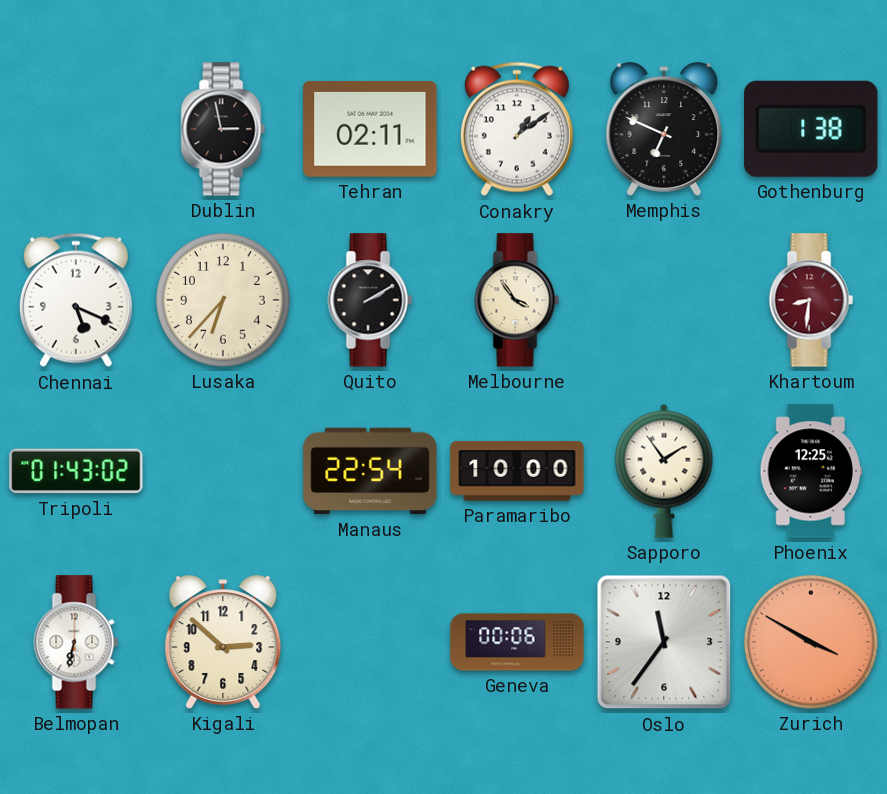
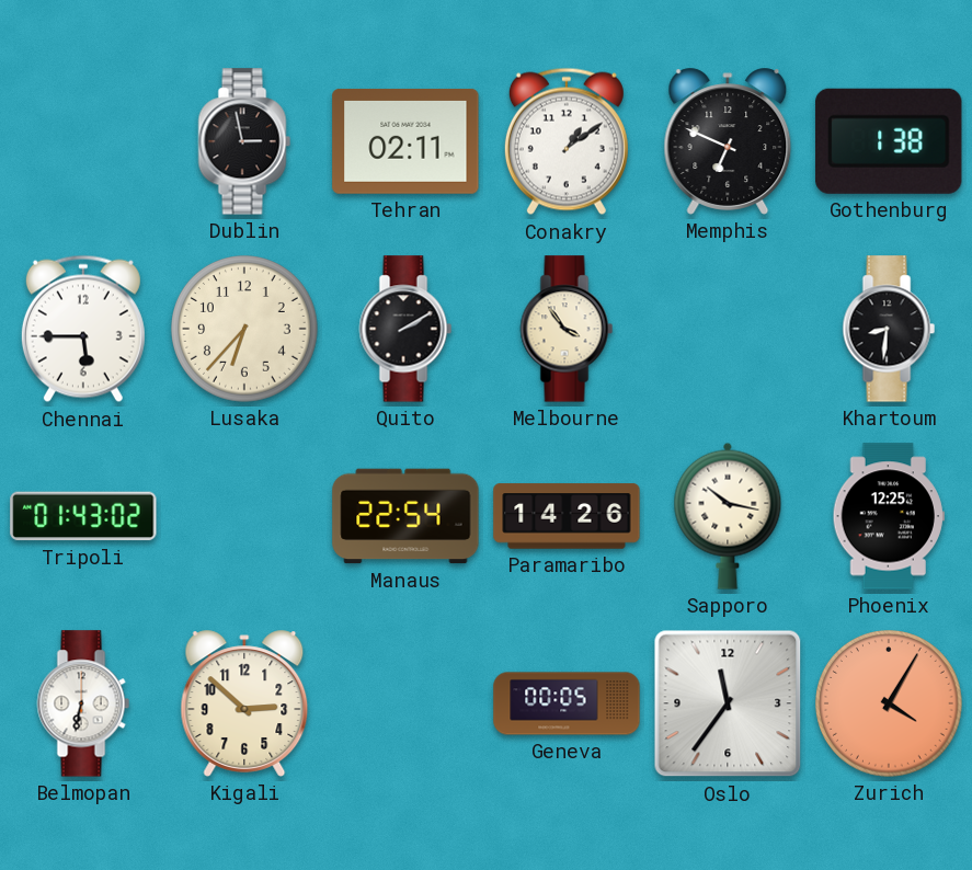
Chennai: 5:19 -> 5:45 (83, 329)
Khartoum dial: burgundy -> black (889, 329)
Paramaribo: 10:00 -> 14:26 (567, 516)
Sapporo: 1:54 -> 10:17 (728, 516)
Geneva: 00:06 -> 00:05 (567, 703)
Zurich: 3:50 -> 4:05 (890, 705)
